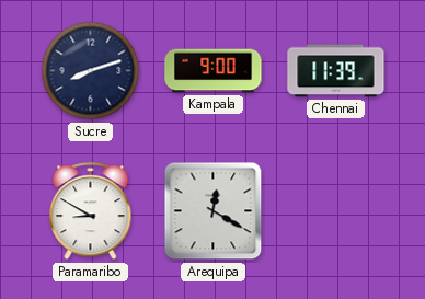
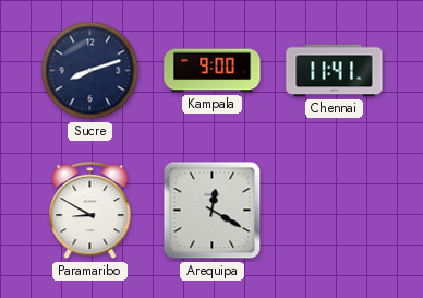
Chennai: 11:39 -> 11:41 (335, 71)
